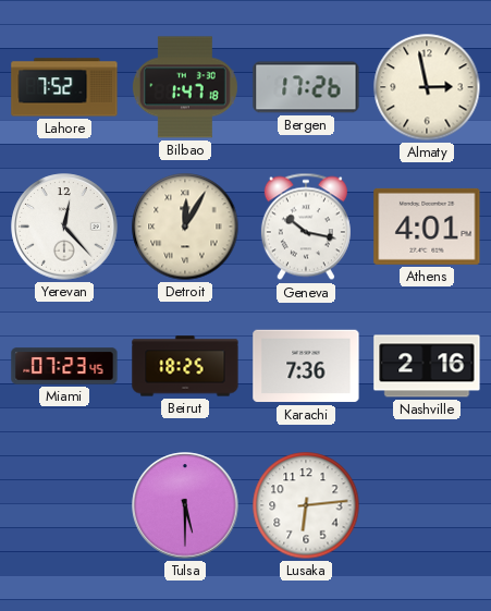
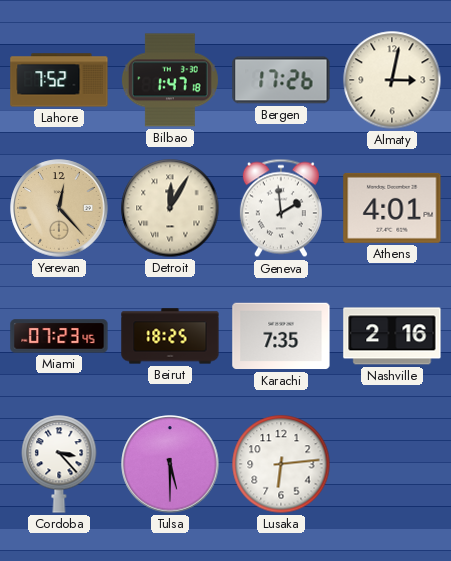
Almaty: 2:58 -> 3:02 (392, 80)
Yerevan dial: white -> champagne (59, 208)
Geneva: 10:17 -> 1:59 (281, 208)
Karachi: 7:36 -> 7:35 (281, 336)
Cordoba: none -> 3:23 (59, 464)
